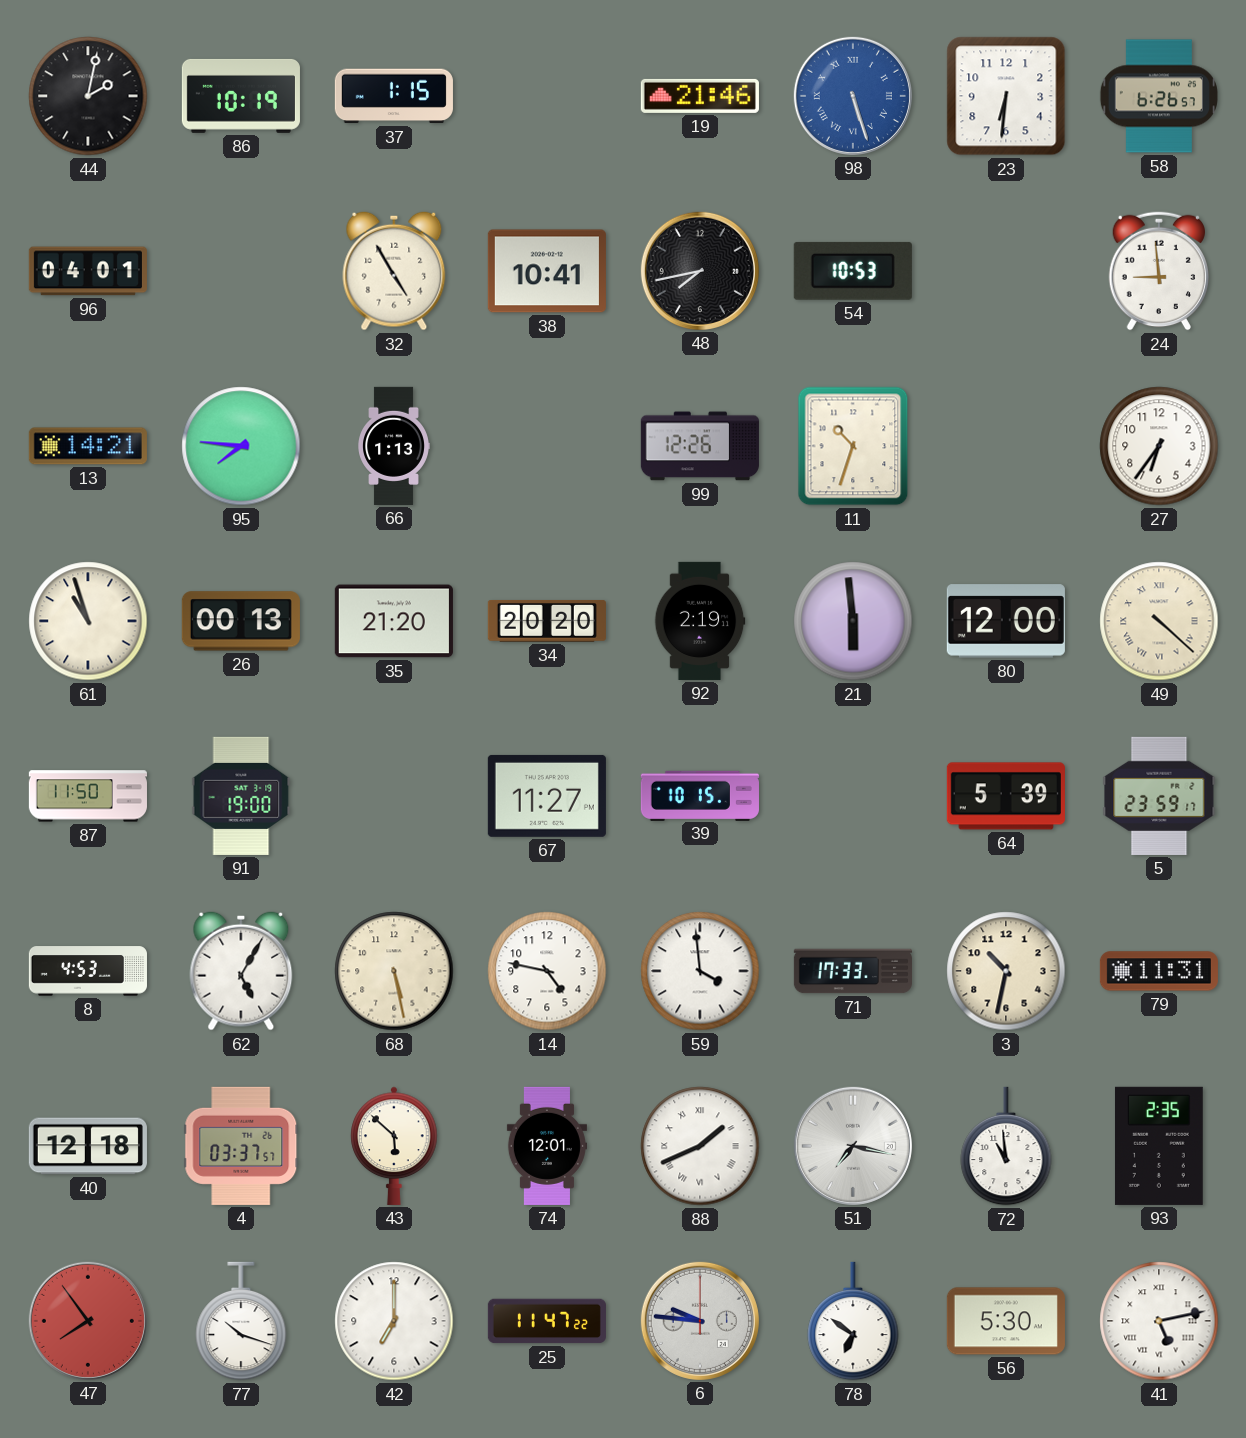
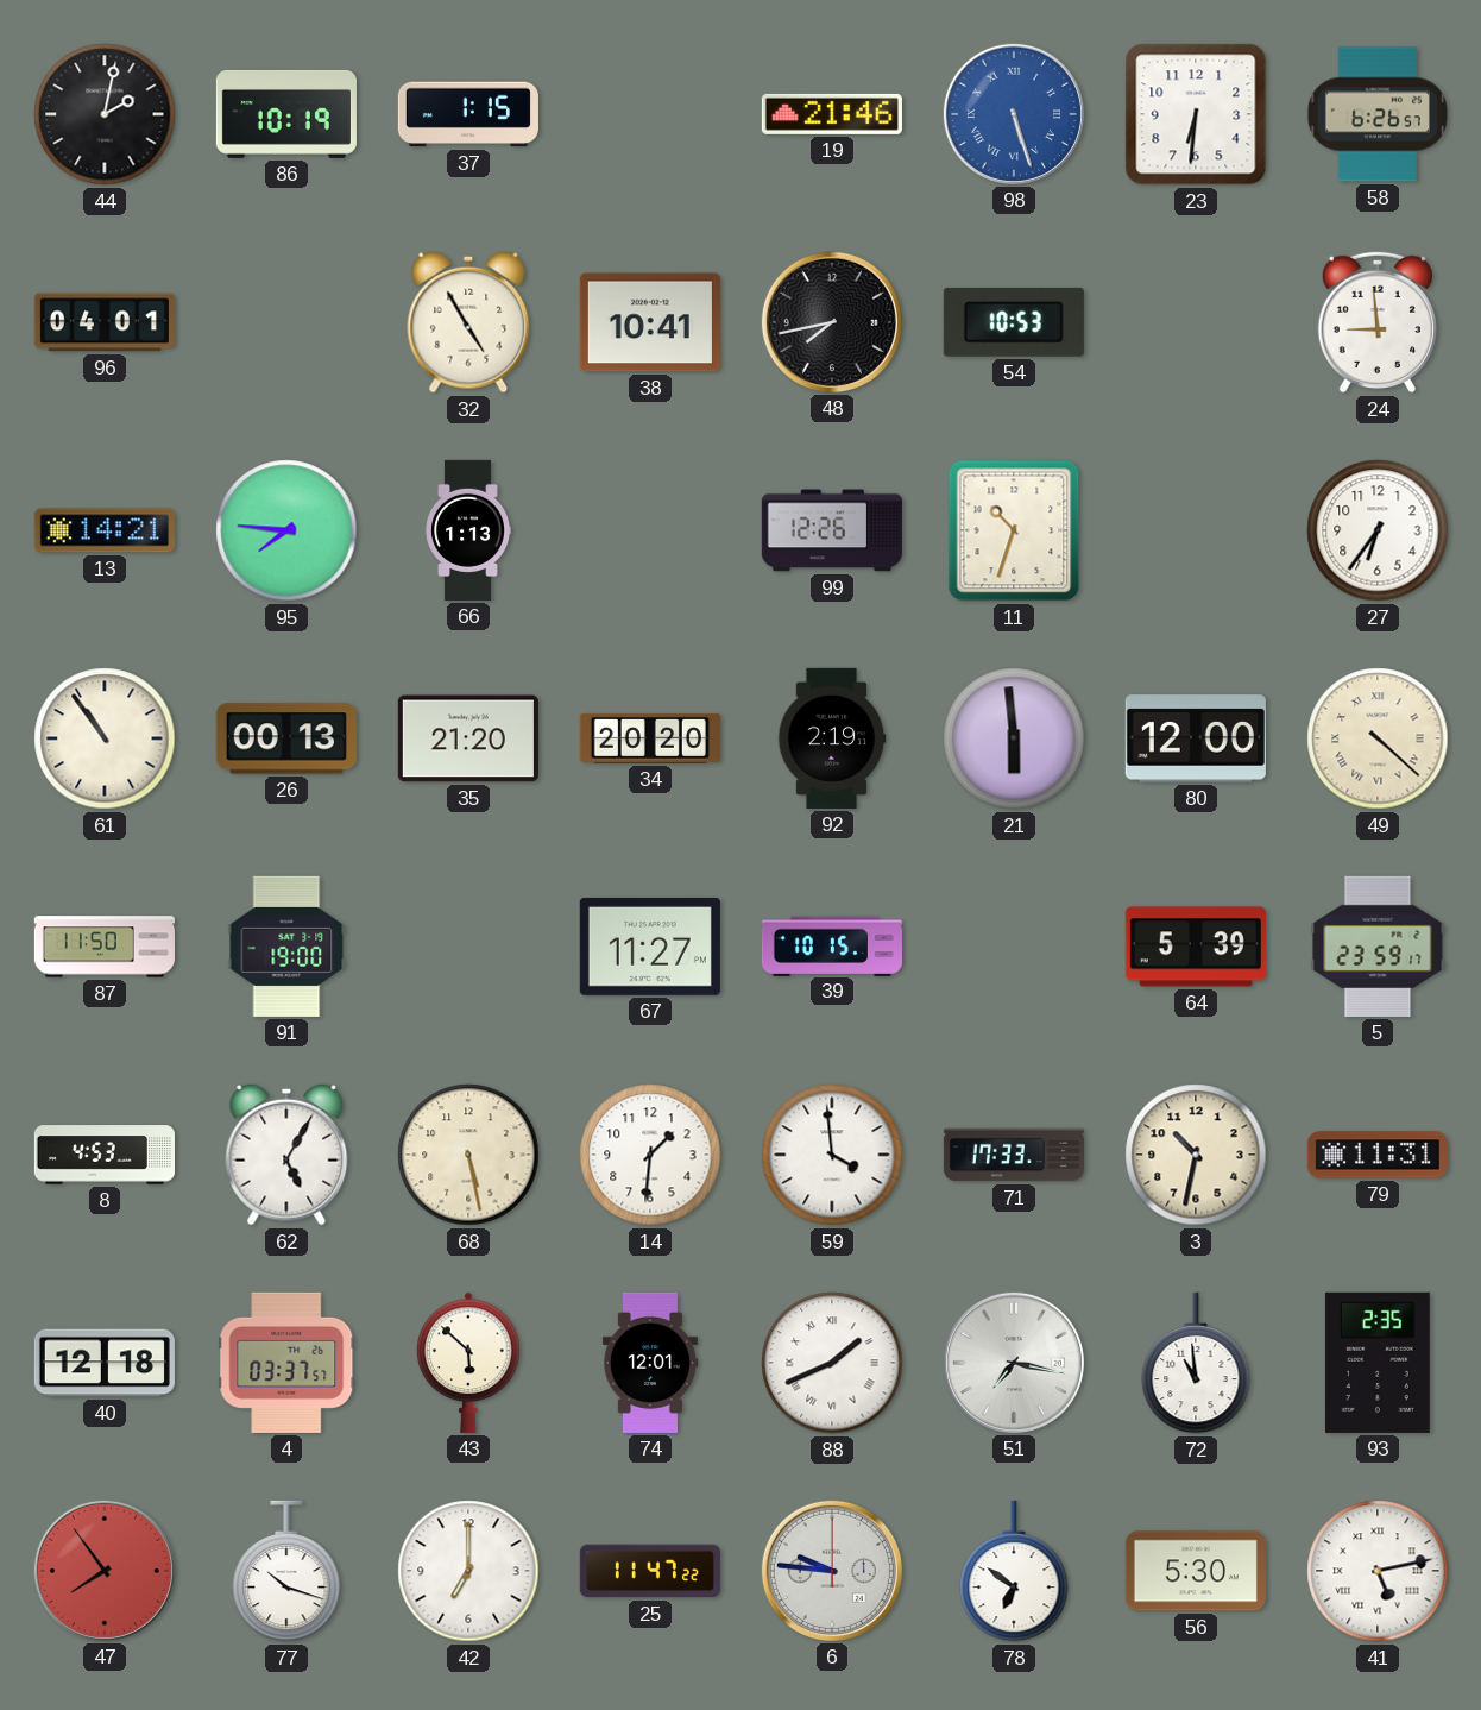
61: 10:57 -> 10:54 (105, 738)
14: 4:47 -> 1:31 (650, 1155)
